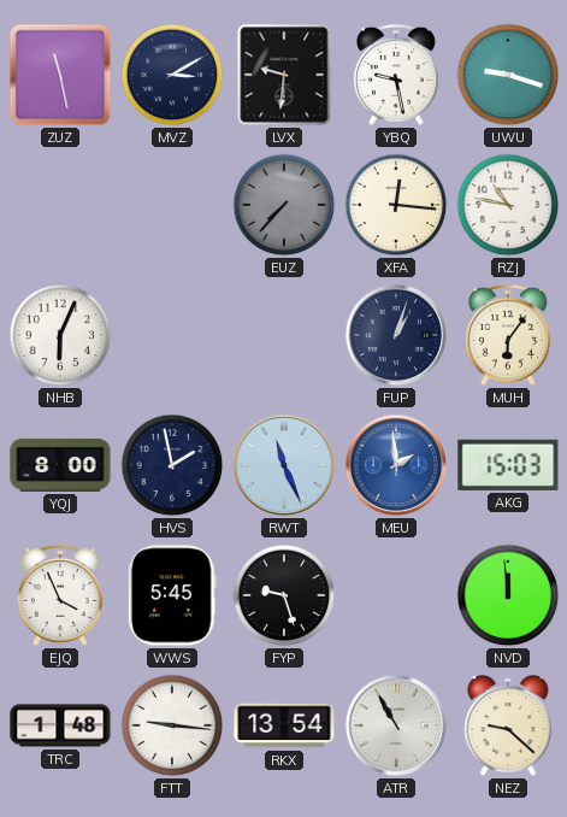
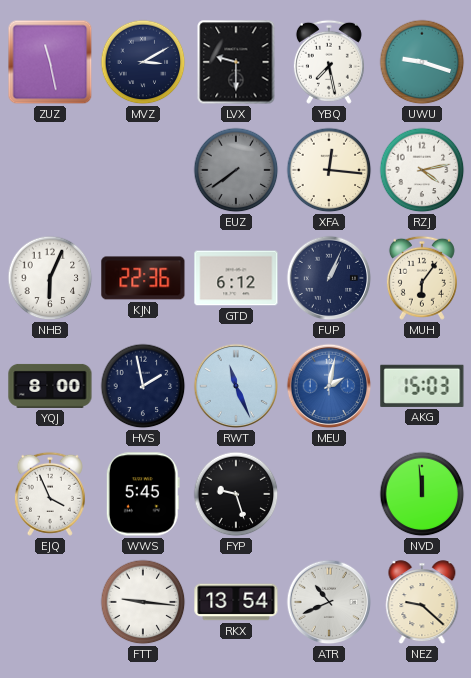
LVX: 9:31 -> 9:30 (236, 62)
YBQ: 9:28 -> 7:28 (329, 62)
EUZ: 7:37 -> 7:39 (236, 170)
RZJ: 10:47 -> 4:13 (422, 170)
KJN: none -> 22:36 (143, 278)
GTD: none -> 6:12 (236, 278)
FUP: 1:03 -> 1:04 (329, 278)
MEU: 1:59 -> 2:02 (329, 386)
TRC: 1:48 -> none (60, 725)
ATR: 10:55 -> 10:41 (329, 602)
